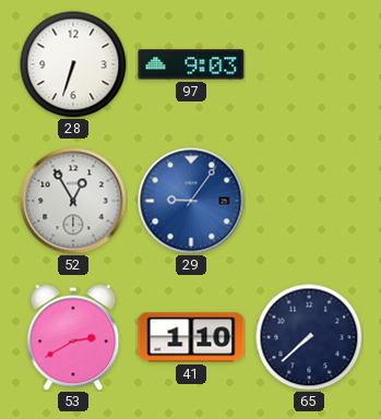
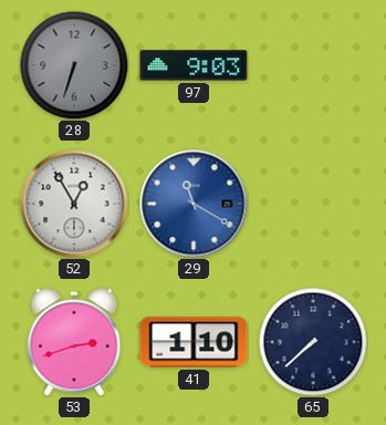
28 dial: white -> grey (74, 65)
29: 9:06 -> 11:20 (194, 204)
53: 2:40 -> 2:42 (74, 342)
